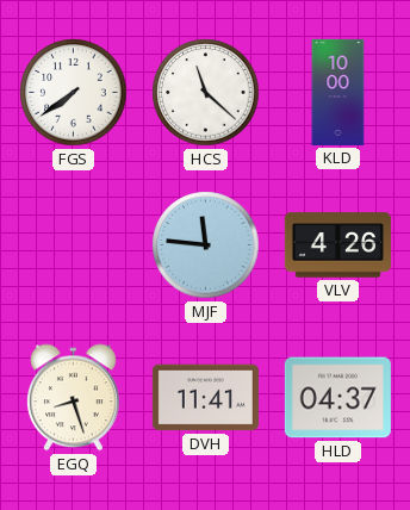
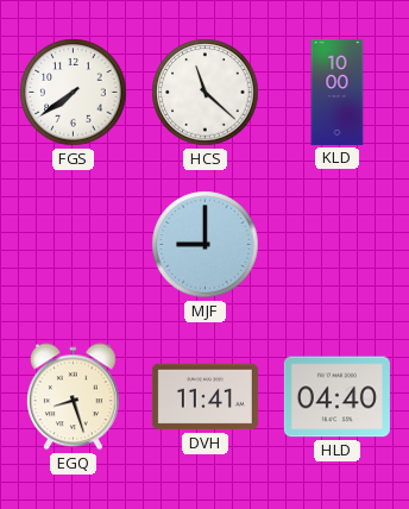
MJF: 11:46 -> 9:00 (206, 245)
VLV: 4:26 -> none (337, 245)
HLD: 04:37 -> 04:40 (336, 397)
